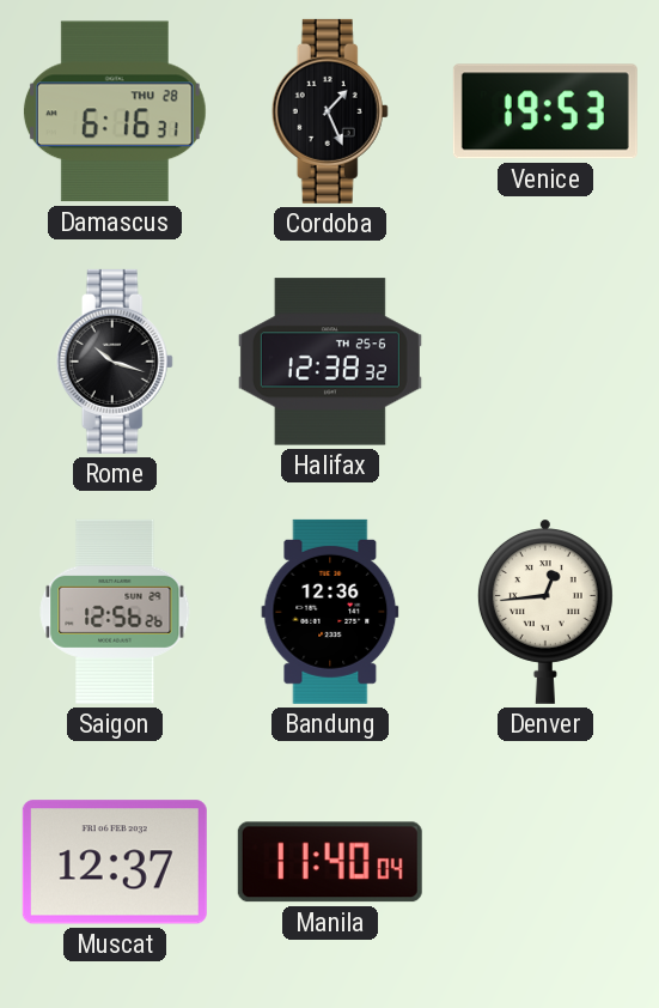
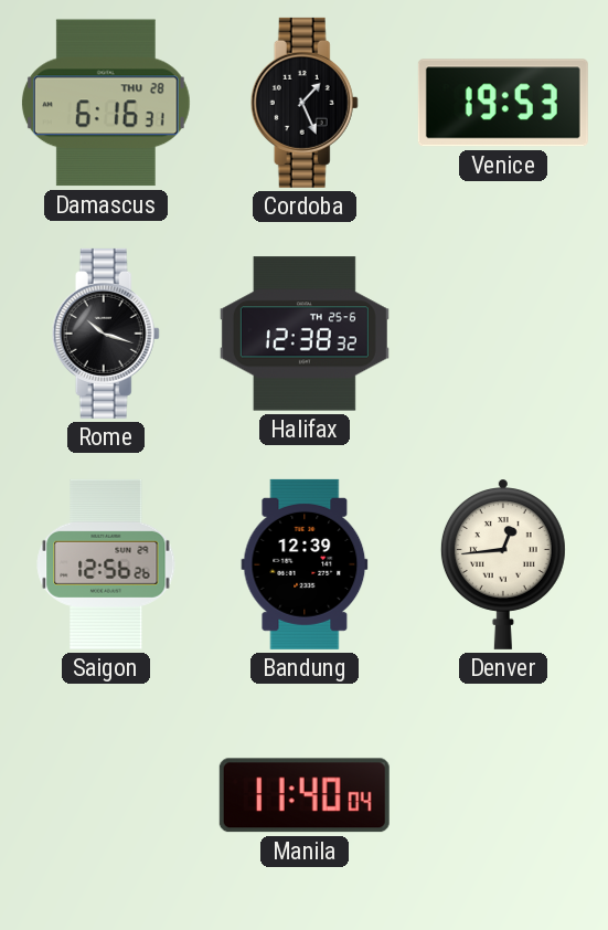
Bandung: 12:36 -> 12:39 (305, 564)
Muscat: 12:37 -> none (115, 862)
